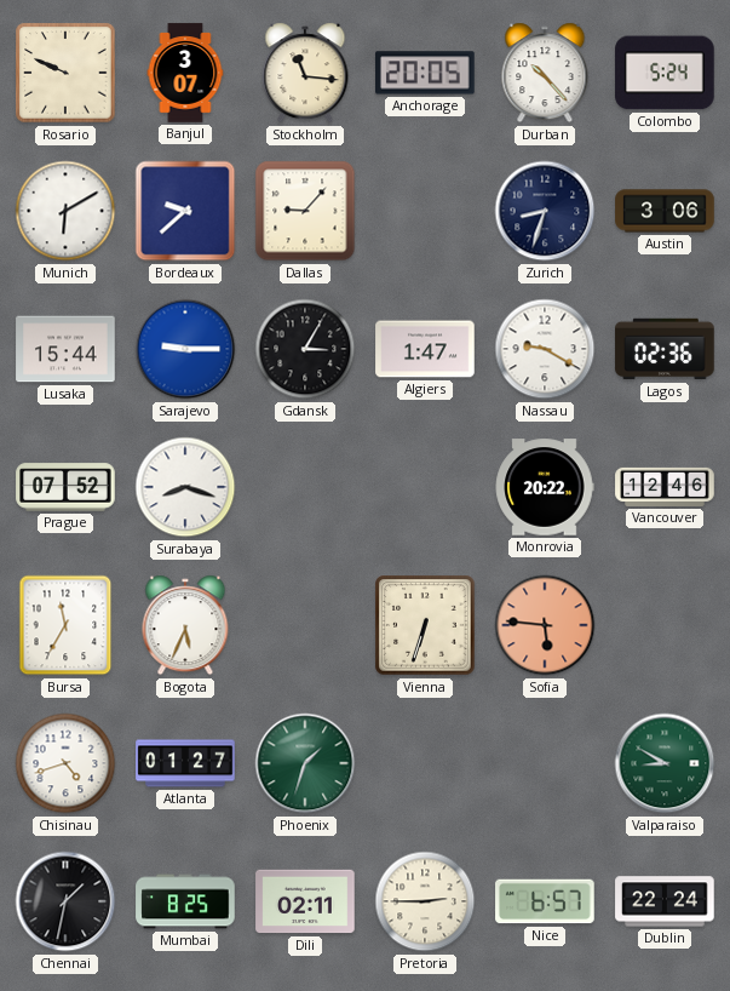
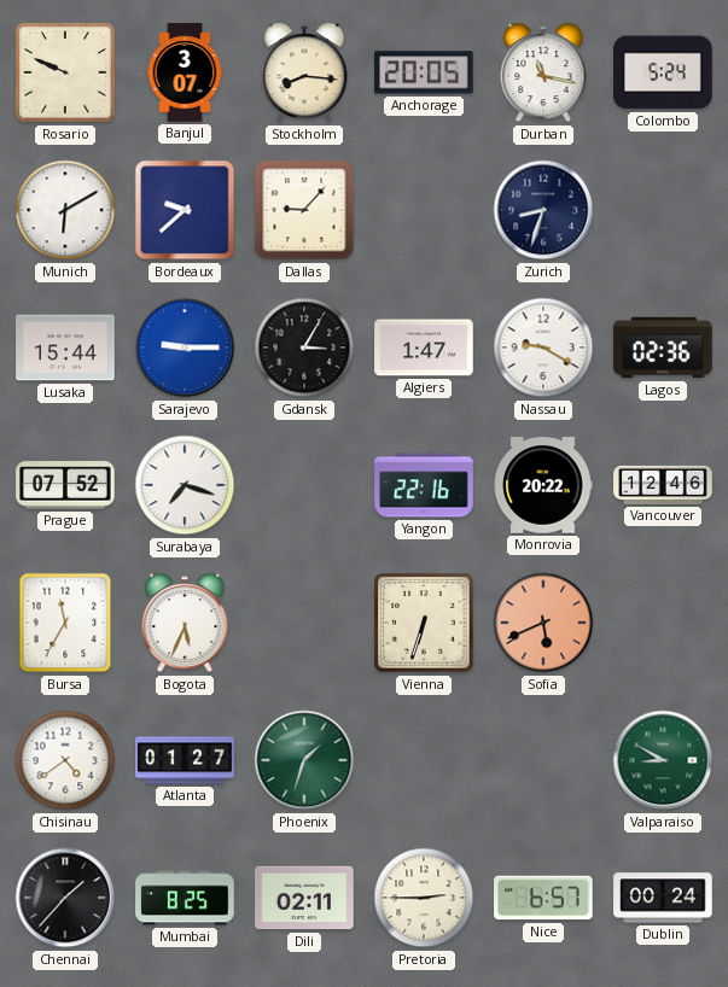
Stockholm: 11:16 -> 8:16 (304, 72)
Durban: 10:23 -> 11:17 (543, 72)
Austin: 3:06 -> none (665, 211)
Surabaya: 8:18 -> 7:18 (185, 485)
Yangon: none -> 22:16 (424, 485)
Sofia: 5:46 -> 5:41 (543, 623)
Chisinau: 4:42 -> 4:39 (65, 760)
Chennai: 1:32 -> 1:37 (65, 898)
Dublin: 22:24 -> 00:24 (663, 898)
